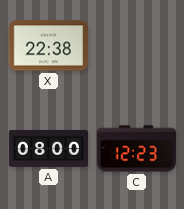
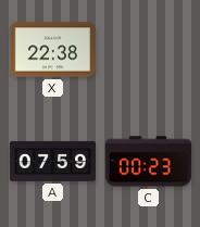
A: 08:00 -> 07:59 (52, 161)
C: 12:23 -> 00:23 (148, 162)
